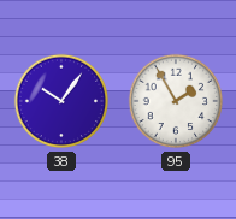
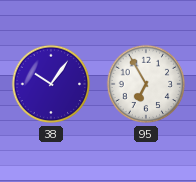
95: 1:55 -> 6:55 (146, 84)
